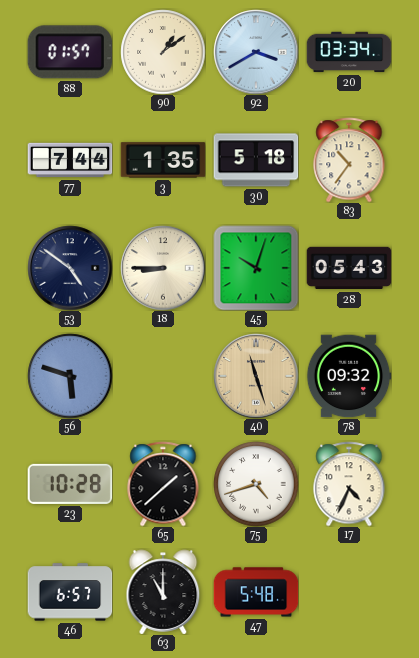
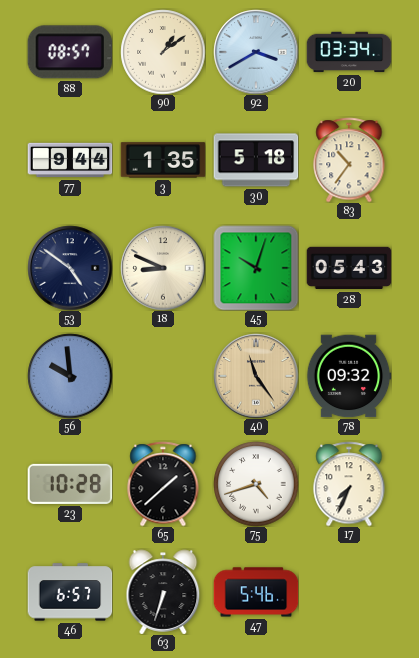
88: 01:57 -> 08:57 (69, 52)
77: 7:44 -> 9:44 (70, 160)
18: 8:45 -> 8:49 (163, 268)
56: 5:48 -> 9:59 (70, 376)
40: 11:27 -> 11:24 (256, 376)
17: 4:34 -> 7:34 (349, 484)
63: 11:00 -> 6:33 (163, 592)
47: 5:48 -> 5:46 (256, 592)
